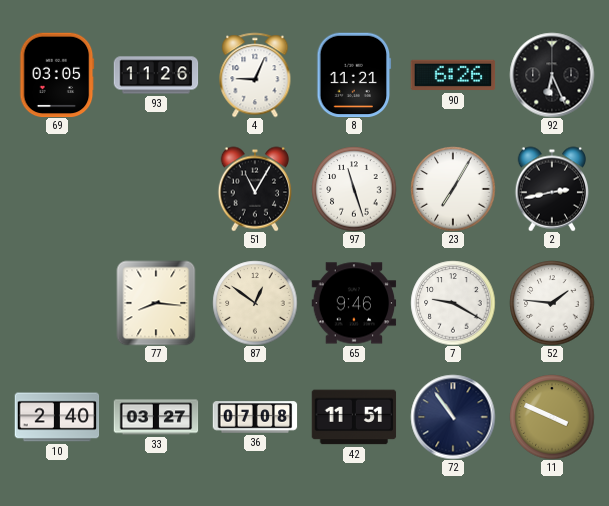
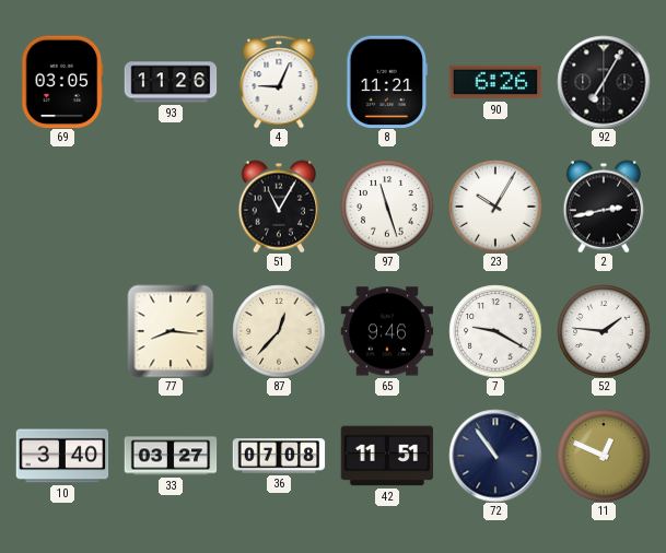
92: 6:26 -> 7:05 (604, 82)
23: 7:05 -> 10:05 (495, 207)
87: 12:51 -> 12:37 (279, 331)
10: 2:40 -> 3:40 (62, 456)
11: 3:49 -> 12:49 (604, 456)
